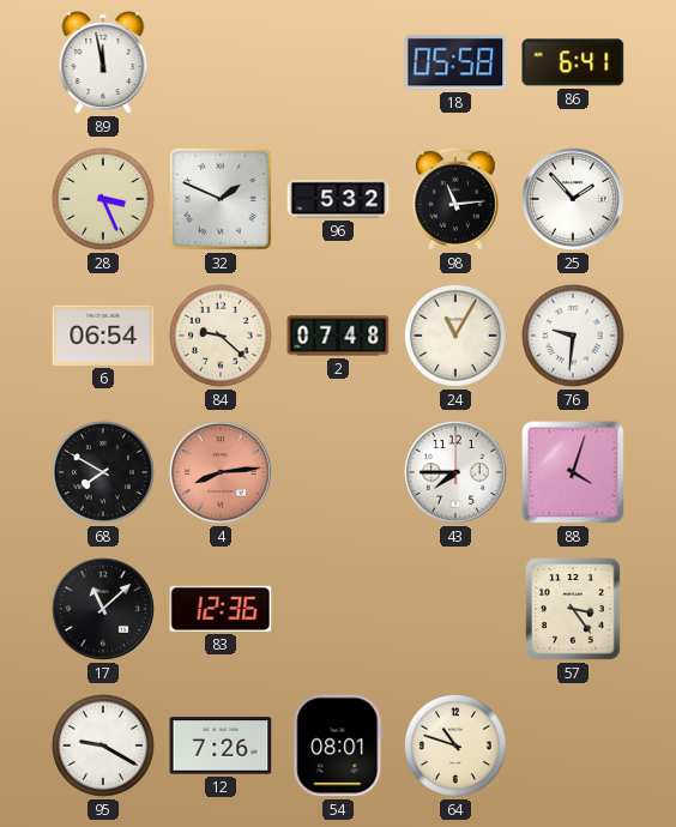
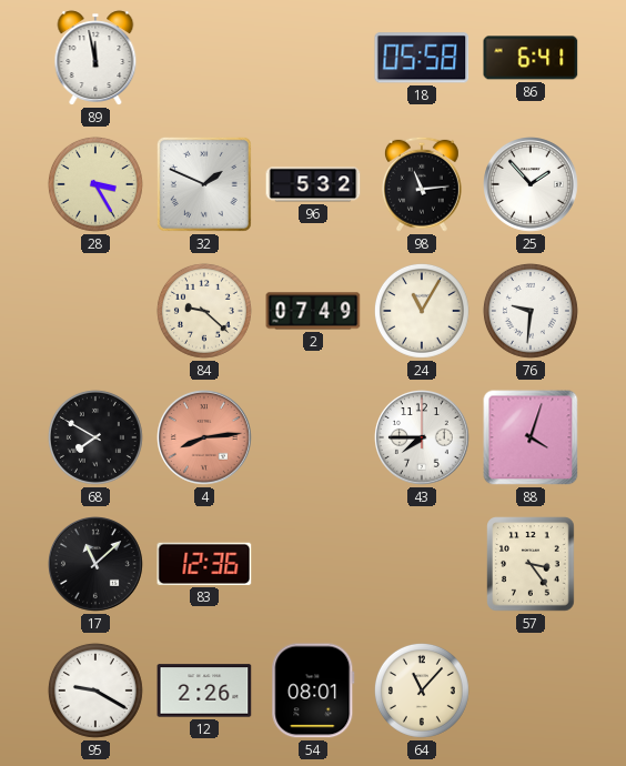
28: 3:26 -> 3:25 (95, 184)
6: 06:54 -> none (103, 336)
2: 07:48 -> 07:49 (313, 311)
12: 7:26 -> 2:26 (204, 691)
64: 10:48 -> 11:07 (422, 691)
